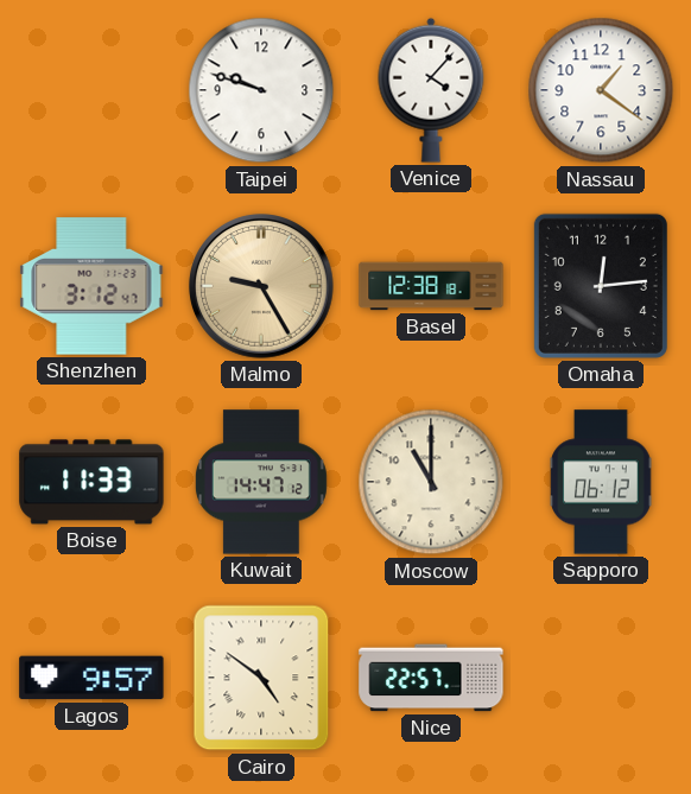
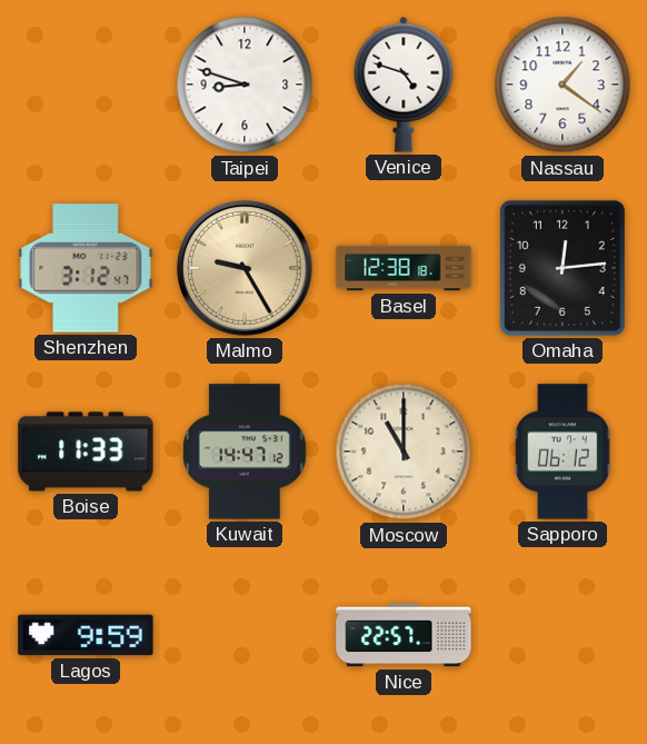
Taipei: 9:48 -> 8:48 (245, 85)
Venice: 4:07 -> 4:48 (404, 85)
Lagos: 9:57 -> 9:59 (86, 635)
Cairo: 4:51 -> none (261, 678)
